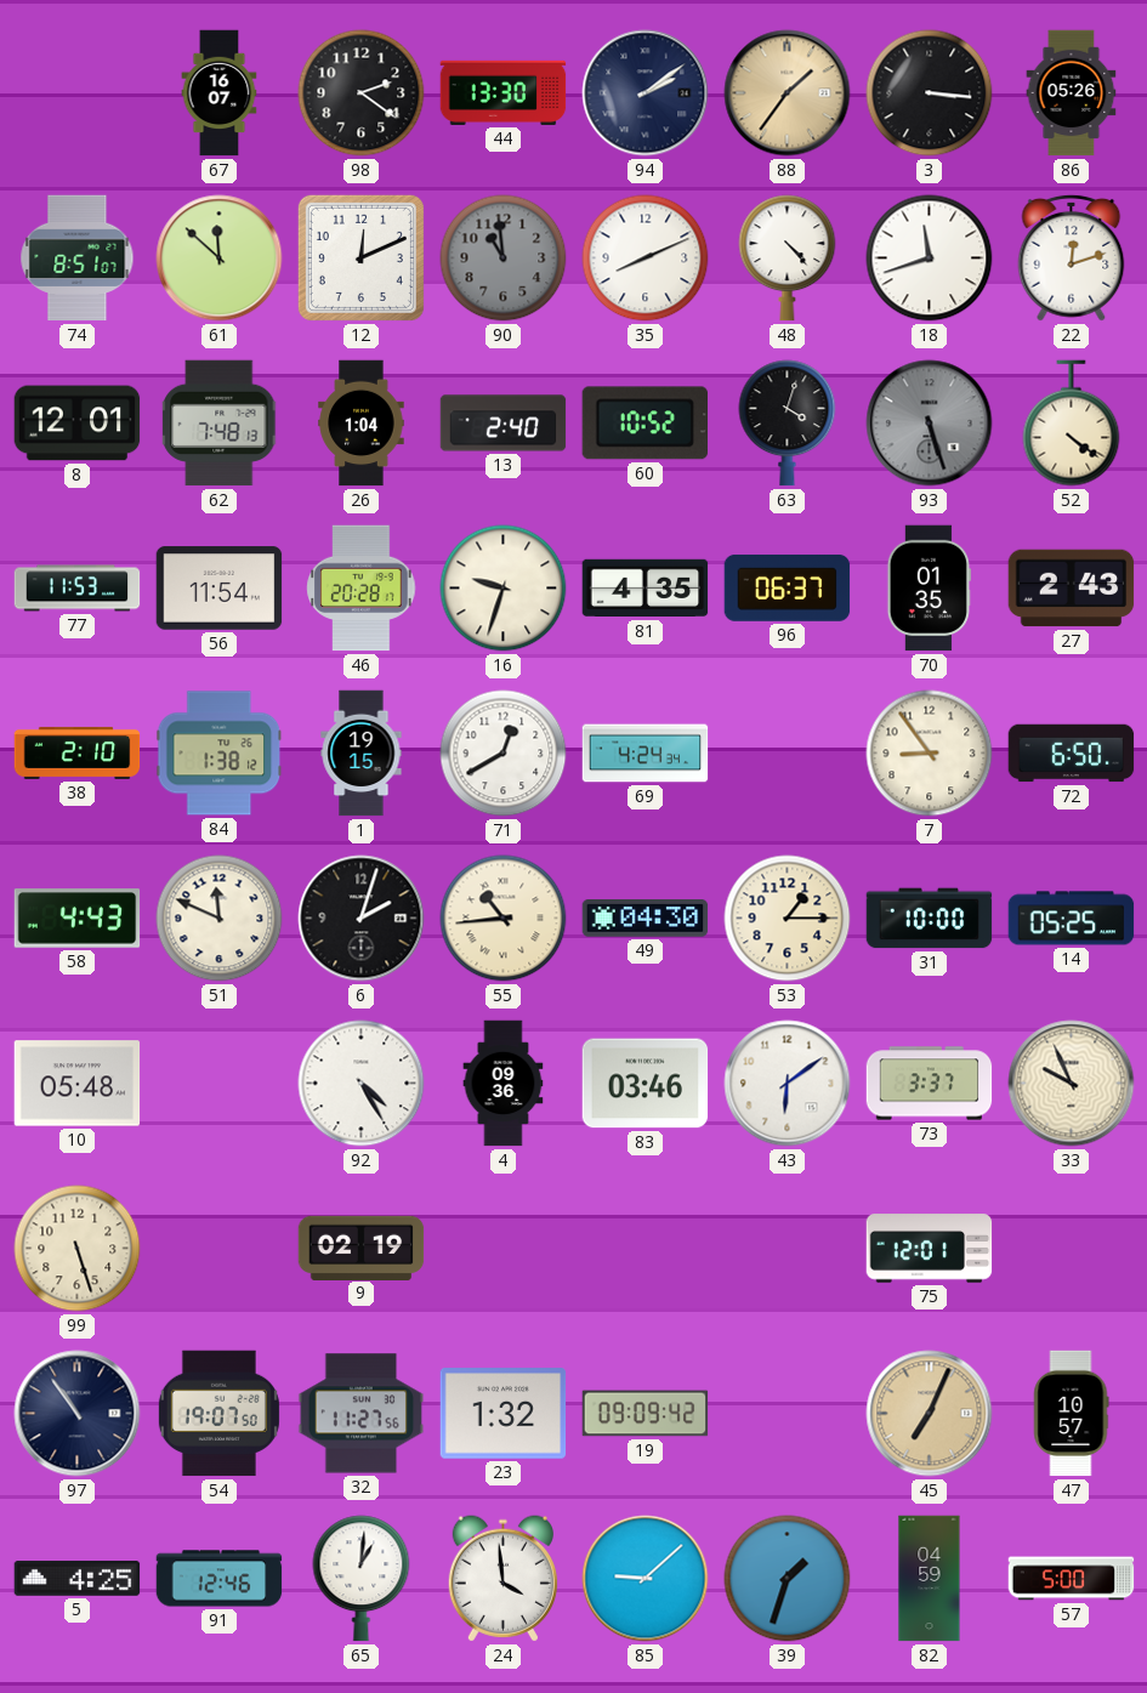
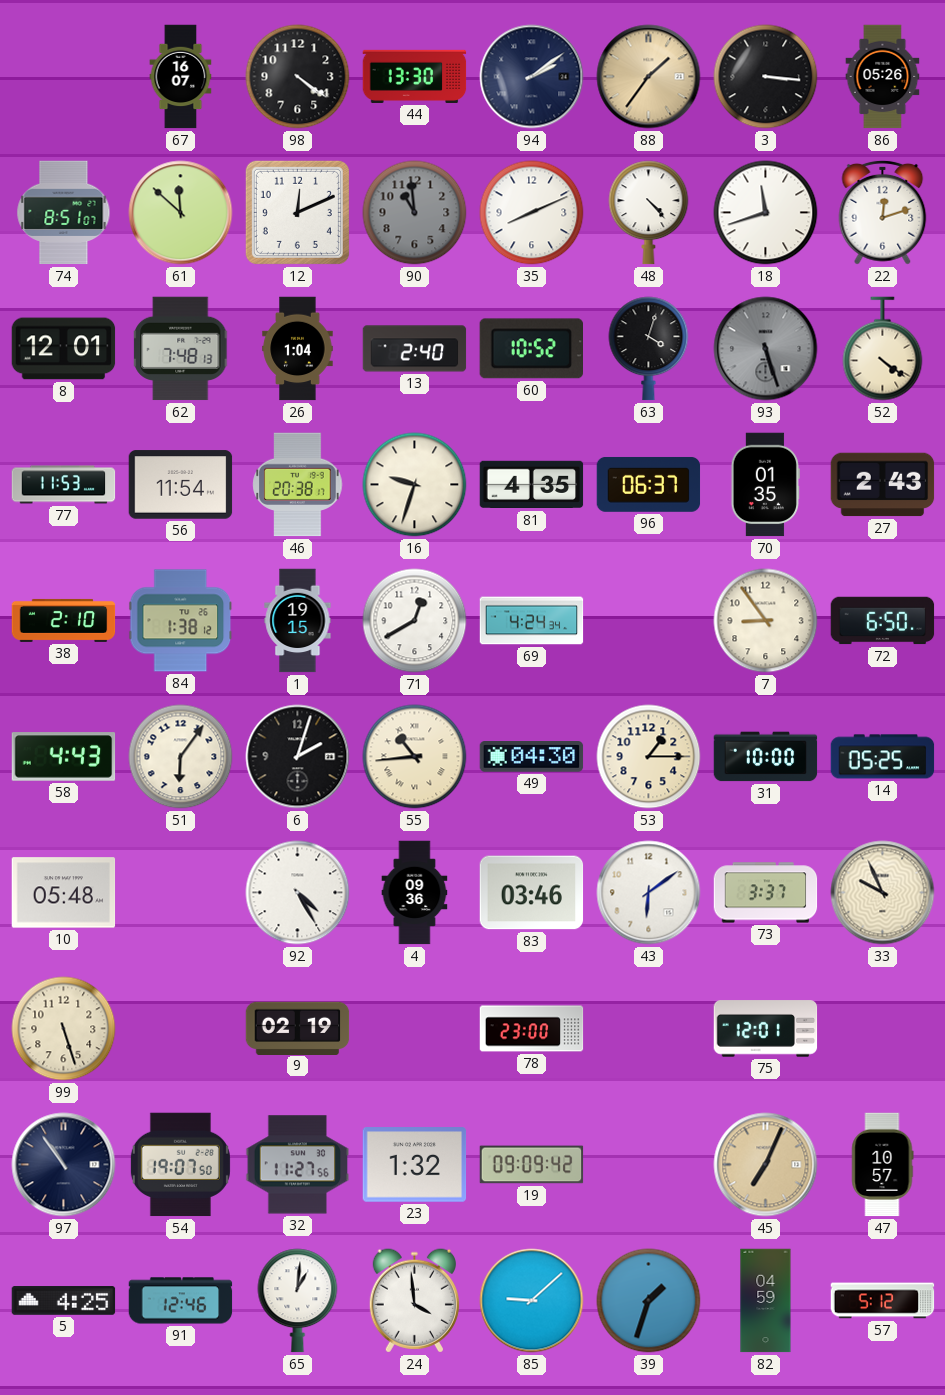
98: 2:21 -> 4:21 (298, 77)
46: 20:28 -> 20:38 (298, 485)
51: 11:49 -> 6:06 (181, 757)
78: none -> 23:00 (532, 1029)
57: 5:00 -> 5:12 (883, 1301)
